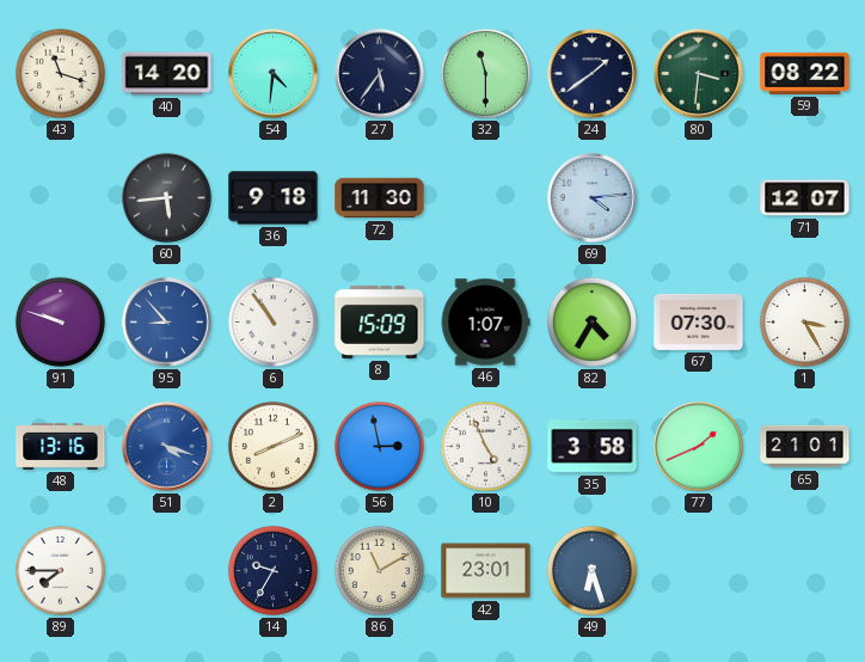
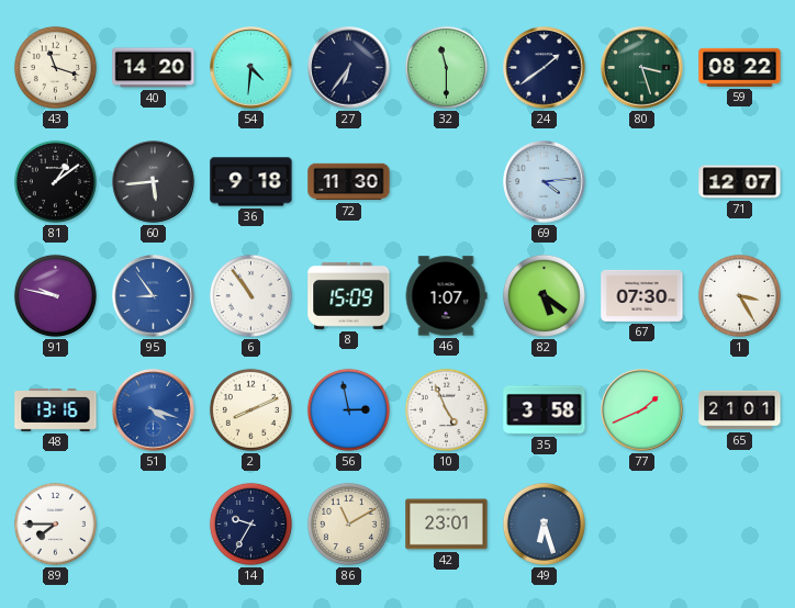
27: 5:36 -> 6:36 (349, 68)
80: 3:31 -> 3:27 (642, 68)
81: none -> 1:09 (55, 181)
91: 9:48 -> 9:47 (55, 295)
95: 8:53 -> 8:54 (154, 296)
82: 4:35 -> 5:21 (544, 295)
